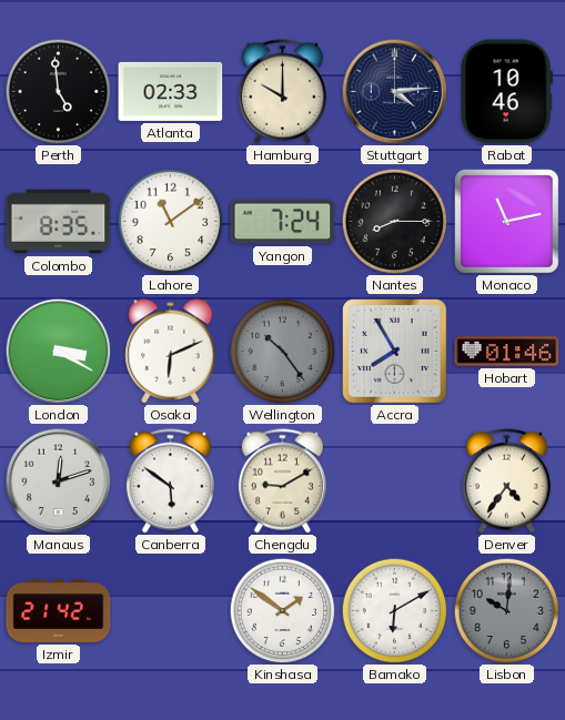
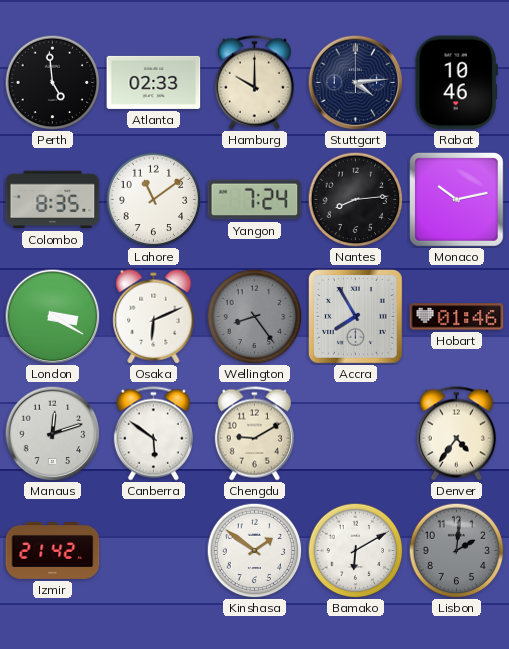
Nantes: 8:15 -> 8:14 (355, 199)
Monaco: 11:13 -> 10:13 (457, 200)
Wellington: 10:24 -> 8:24 (254, 316)
Lisbon: 10:01 -> 2:01 (456, 550)
